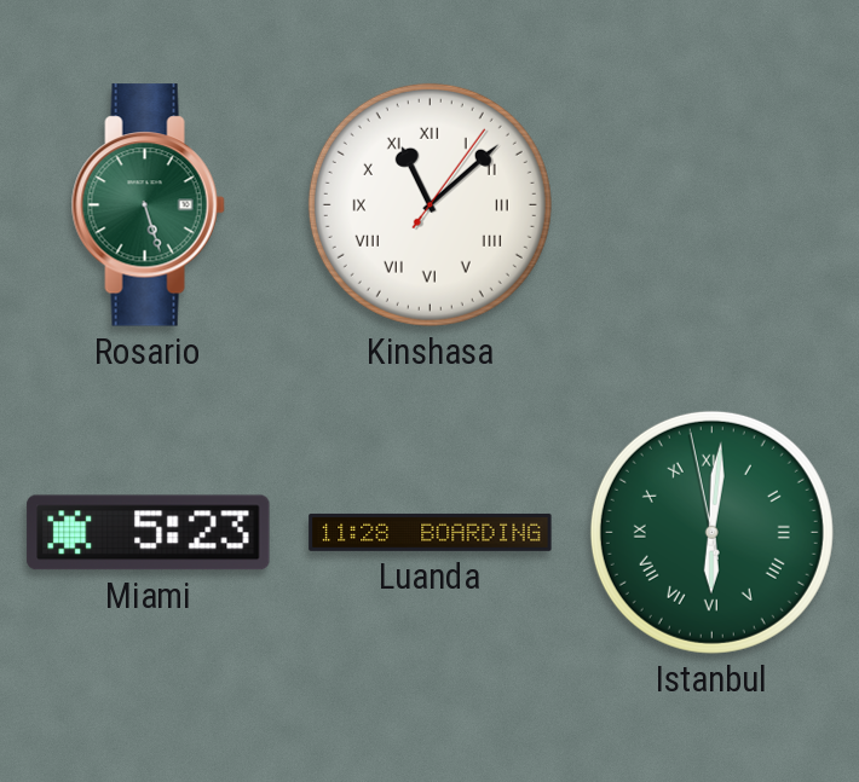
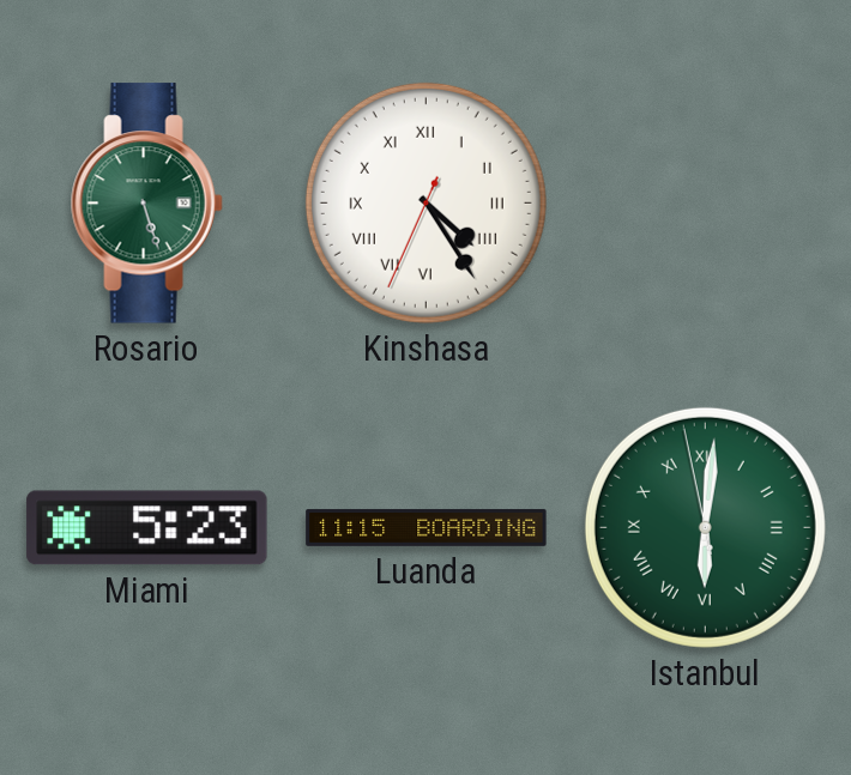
Kinshasa: 11:08 -> 4:24 (425, 202)
Luanda: 11:28 -> 11:15 (427, 527)
